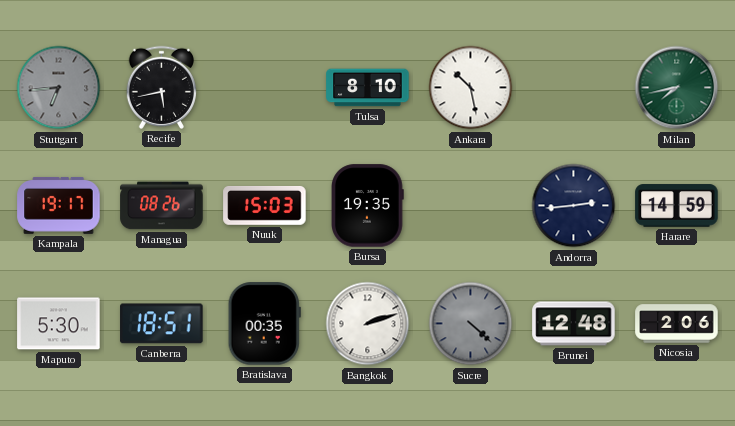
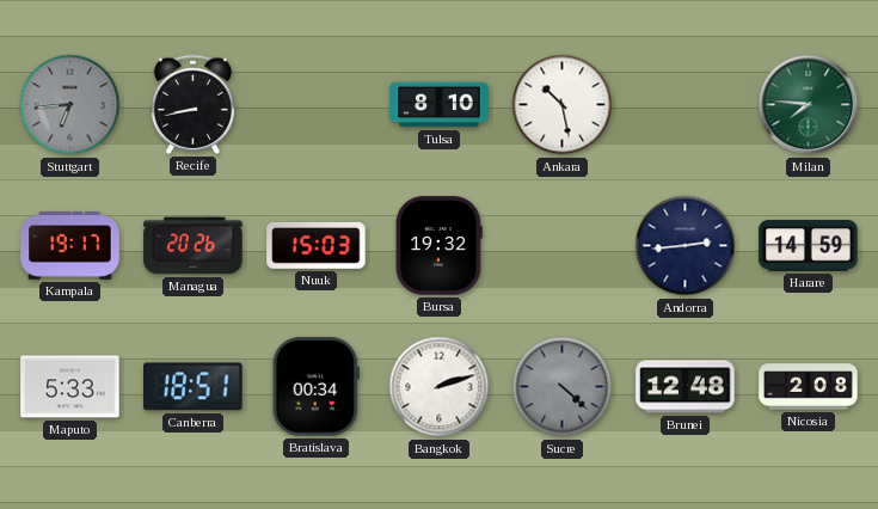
Recife: 5:43 -> 8:43 (192, 104)
Milan: 7:43 -> 7:46 (809, 105)
Managua: 08:26 -> 20:26 (194, 246)
Bursa: 19:35 -> 19:32 (440, 246)
Maputo: 5:30 -> 5:33 (70, 387)
Bratislava: 00:35 -> 00:34 (315, 387)
Nicosia: 2:06 -> 2:08 (809, 387)
